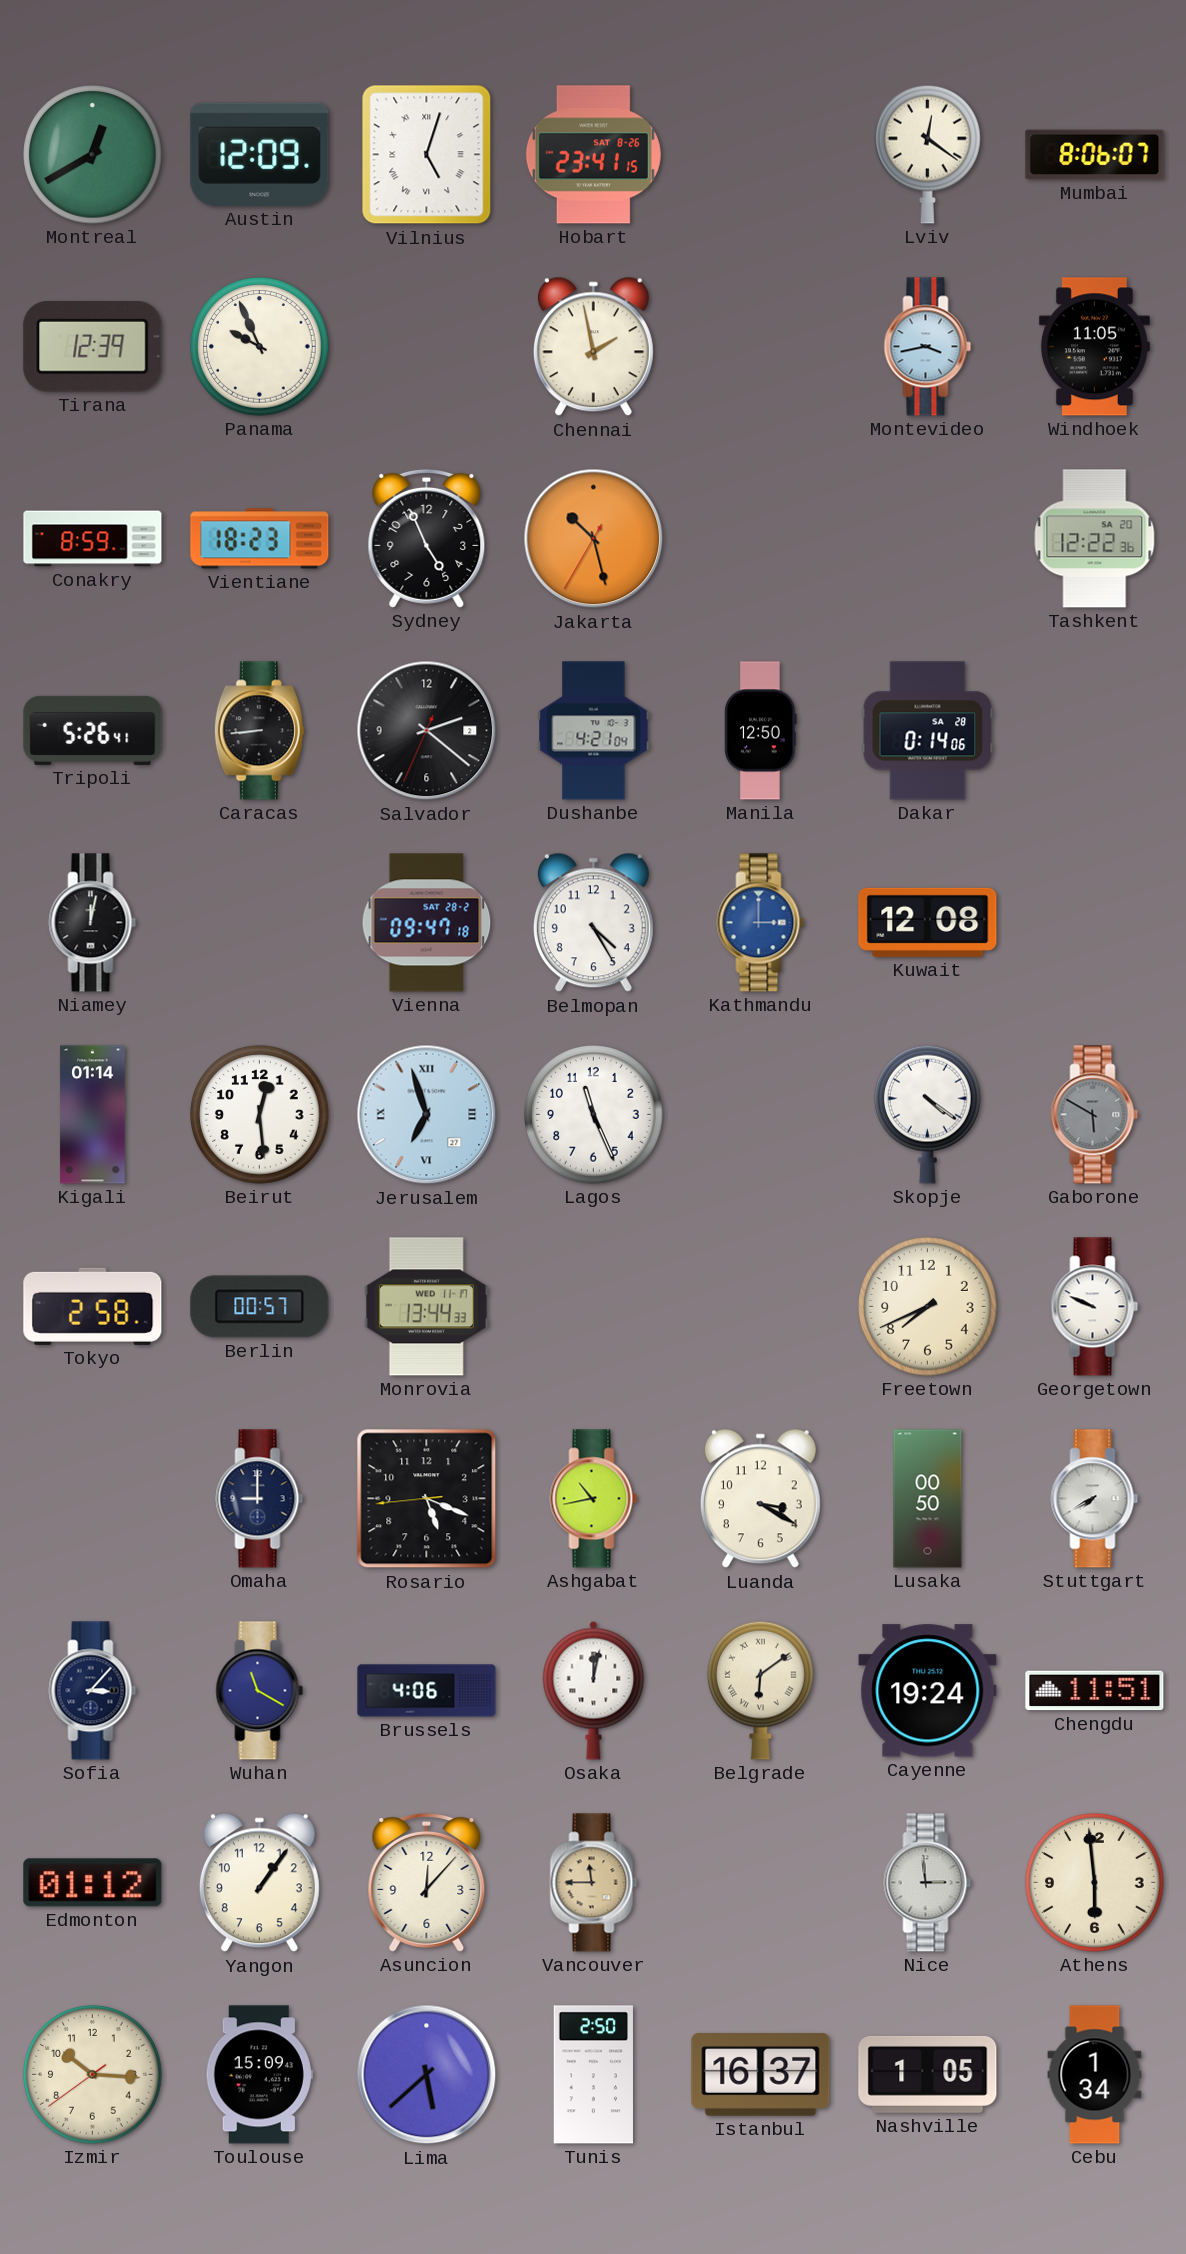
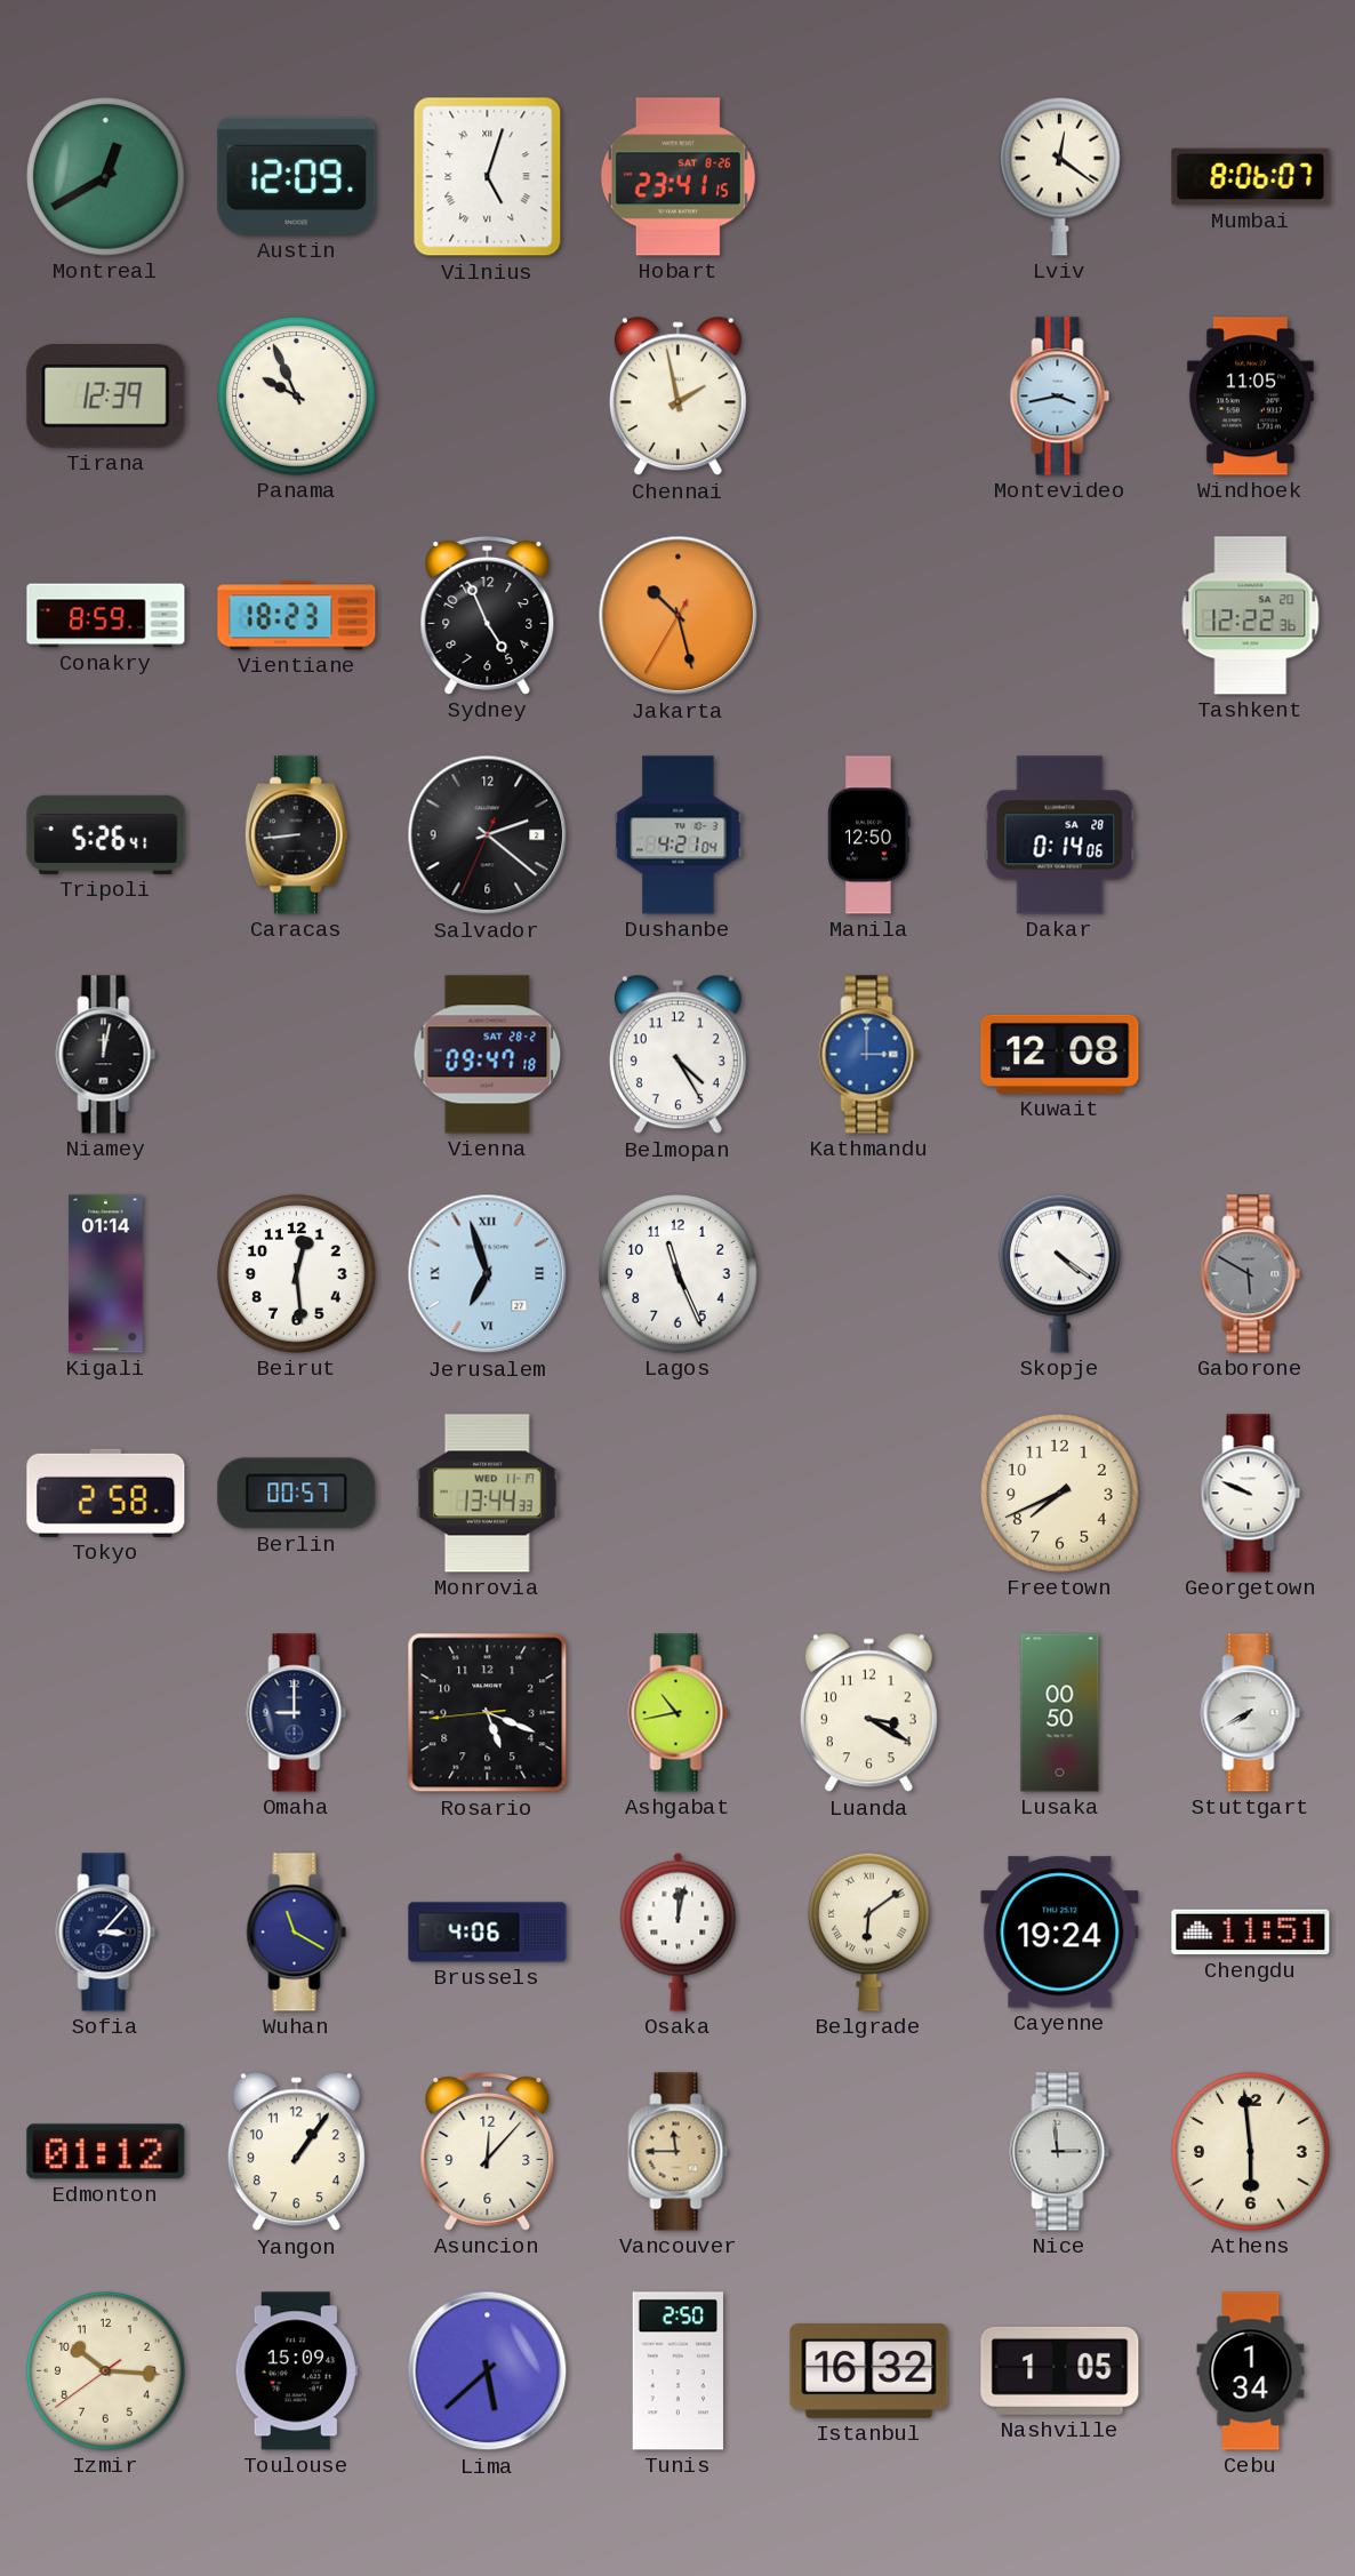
Istanbul: 16:37 -> 16:32 (869, 2371)
